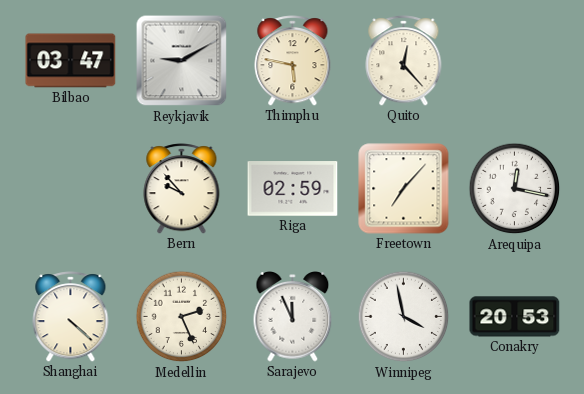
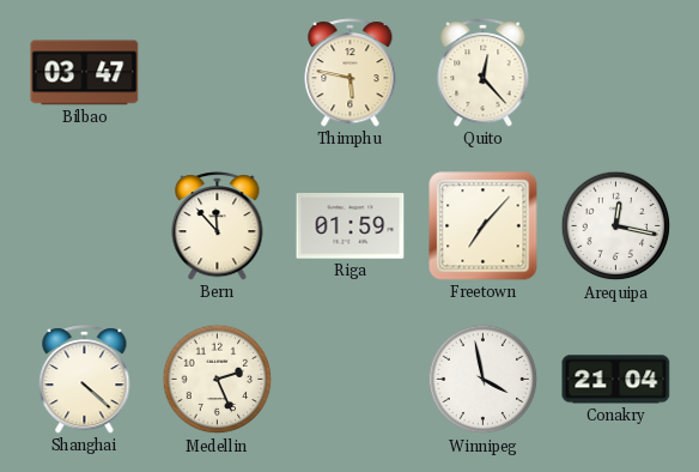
Reykjavik: 9:10 -> none (182, 61)
Bern: 9:53 -> 11:53 (218, 226)
Riga: 02:59 -> 01:59 (351, 226)
Sarajevo: 11:56 -> none (293, 317)
Conakry: 20:53 -> 21:04 (616, 380)
